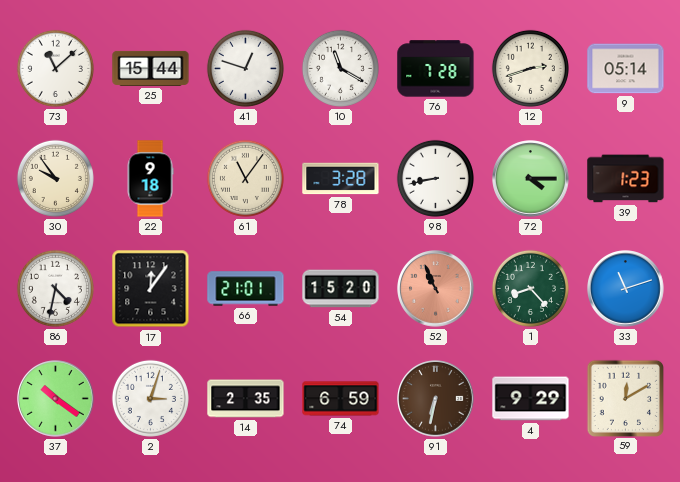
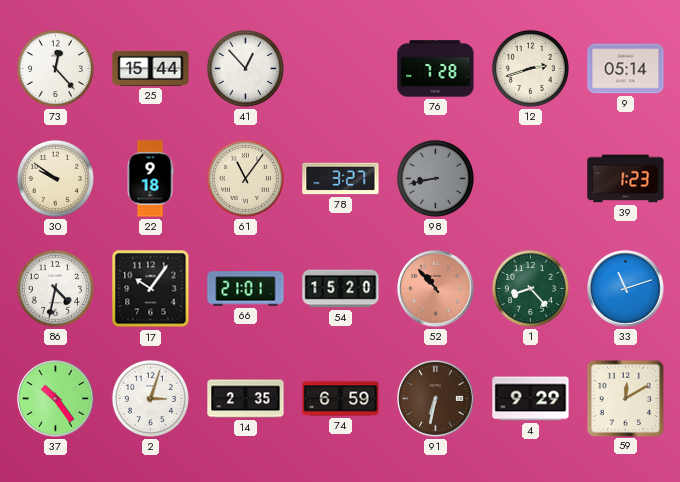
73: 11:08 -> 12:23 (55, 68)
41: 12:48 -> 12:53 (245, 68)
10: 11:20 -> none (340, 68)
30: 9:54 -> 9:51 (55, 178)
78: 3:28 -> 3:27 (341, 179)
98 dial: white -> grey (435, 178)
72: 4:15 -> none (531, 179)
17: 12:06 -> 10:06 (151, 289)
52: 10:56 -> 10:53 (436, 289)
37: 10:21 -> 10:24 (56, 399)
